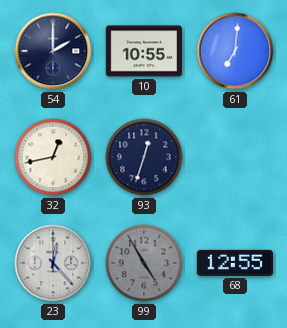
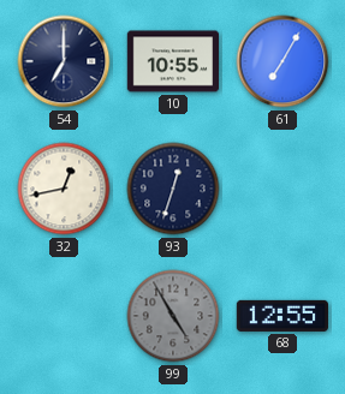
54: 2:00 -> 7:00 (64, 61)
61: 7:01 -> 7:05 (282, 61)
23: 12:23 -> none (53, 263)
